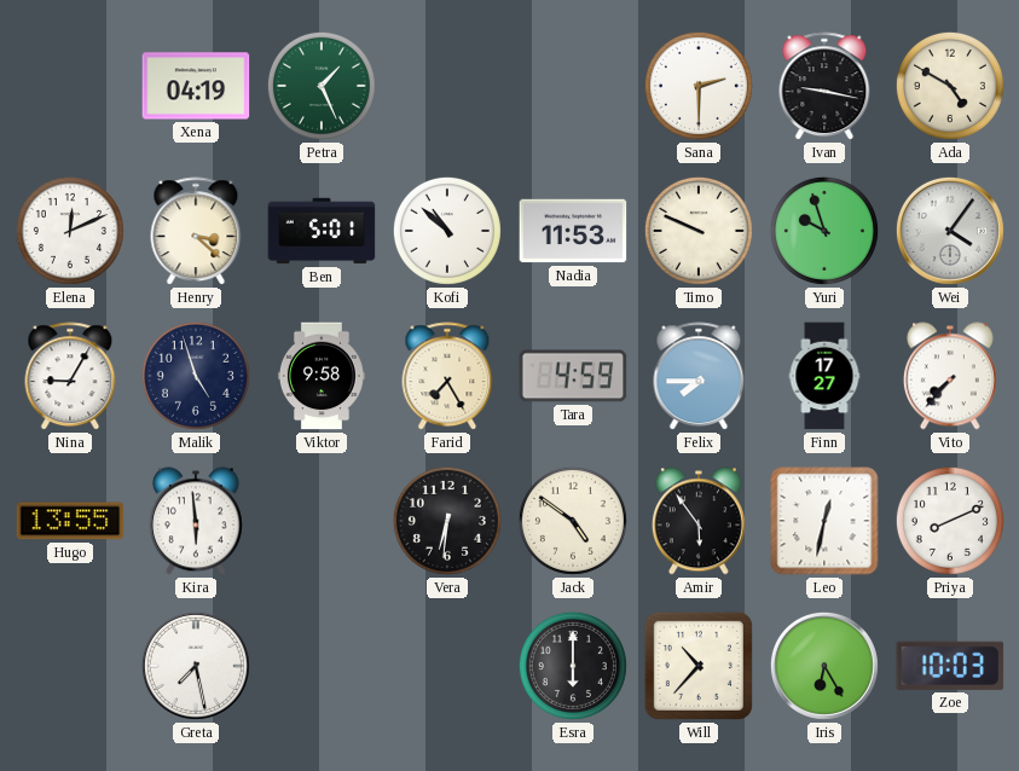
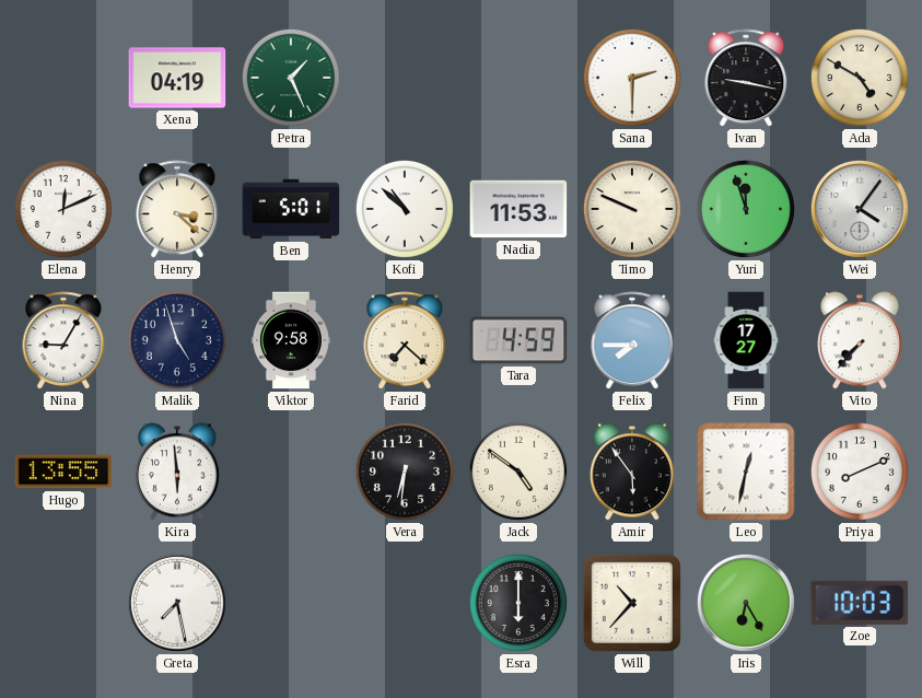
Yuri: 9:57 -> 11:57 (746, 209)
Farid: 7:25 -> 7:22 (405, 341)
